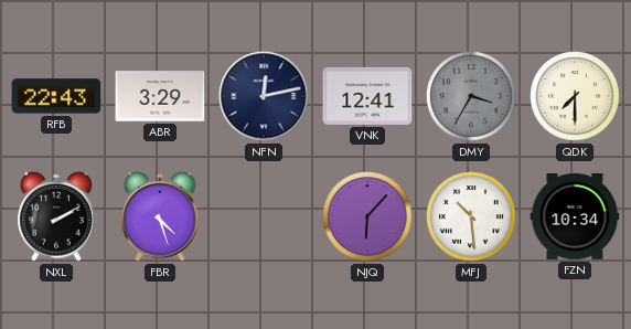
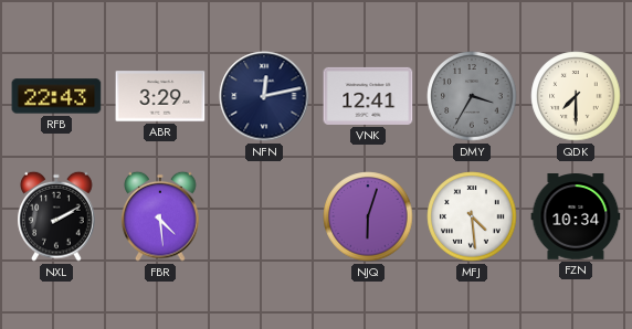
FBR: 4:27 -> 4:29 (160, 216)
NJQ: 6:07 -> 6:03 (368, 216)
MFJ: 10:29 -> 4:29 (472, 216)
